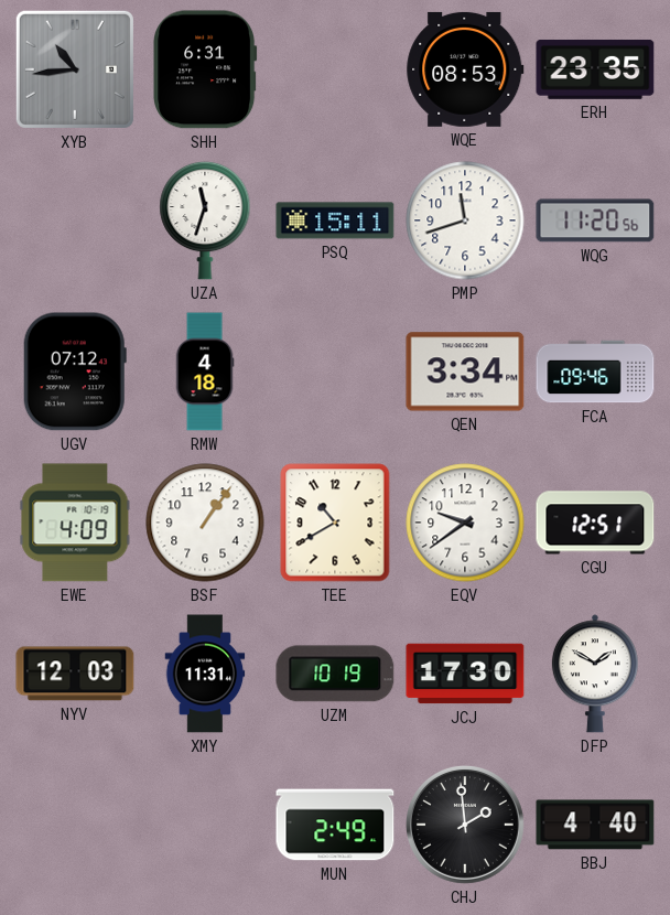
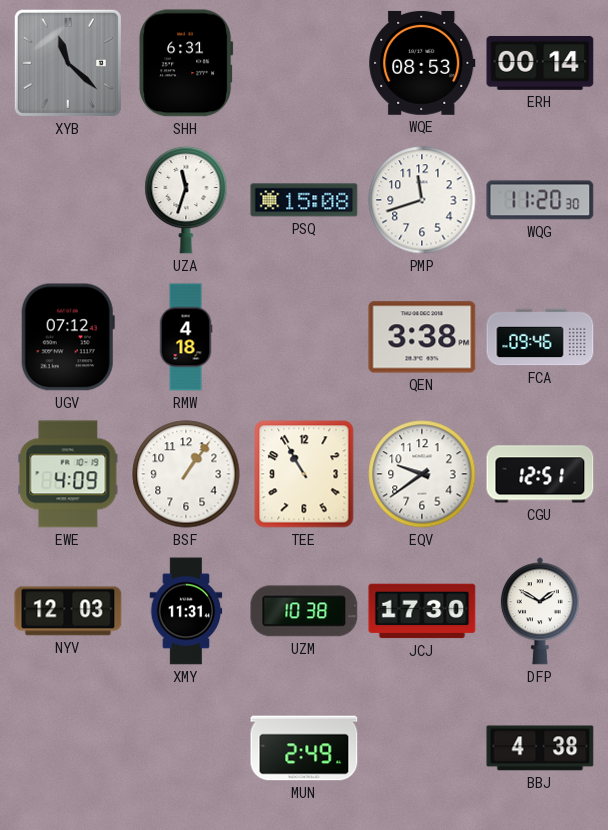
XYB: 10:44 -> 11:22 (68, 63)
ERH: 23:35 -> 00:14 (540, 63)
PSQ: 15:11 -> 15:08 (304, 200)
WQG: 11:20:56 -> 11:20:30 (540, 200)
QEN: 3:34 -> 3:38 (422, 337)
TEE: 10:40 -> 10:55 (304, 474)
UZM: 10:19 -> 10:38 (304, 611)
CHJ: 1:59 -> none (465, 825)
BBJ: 4:40 -> 4:38 (540, 748)
